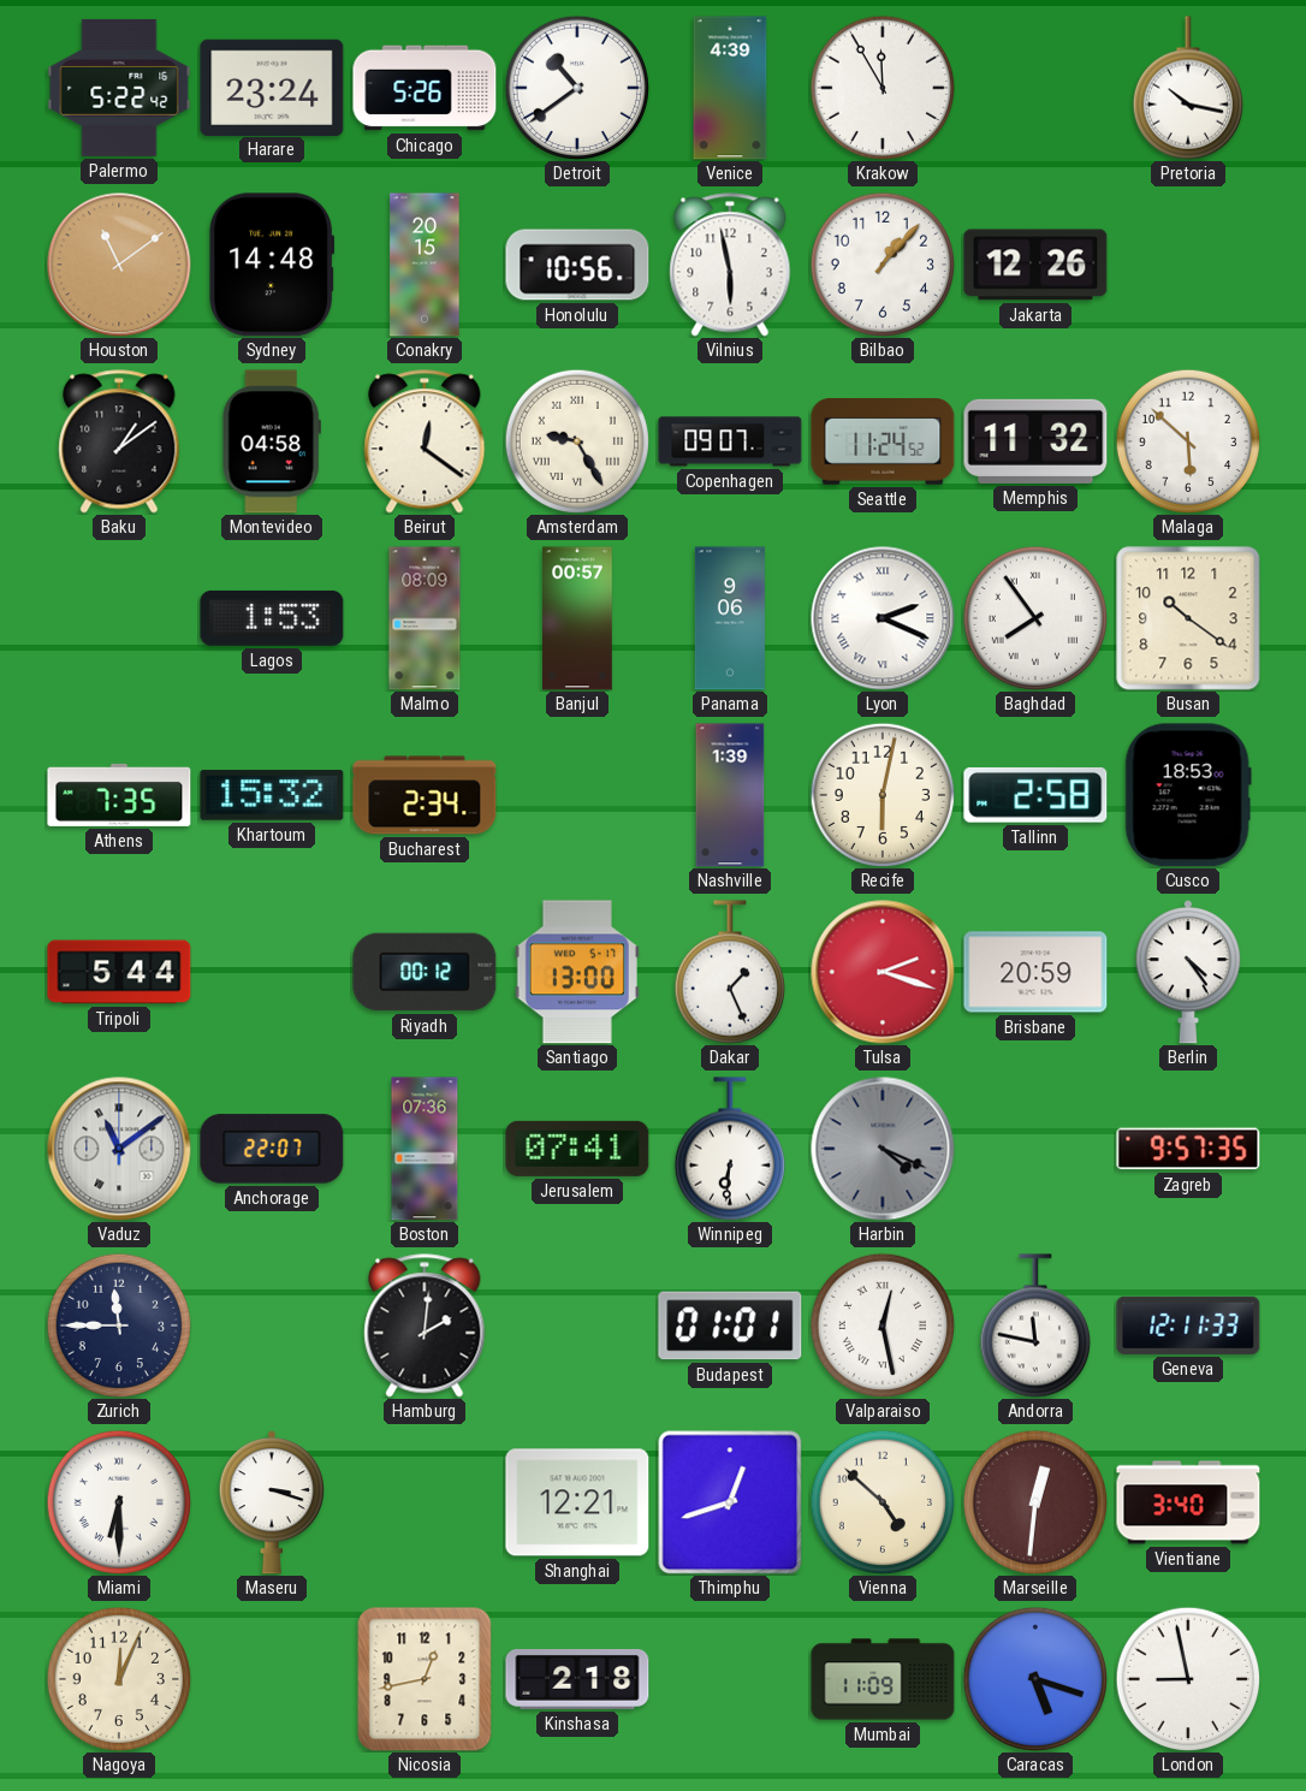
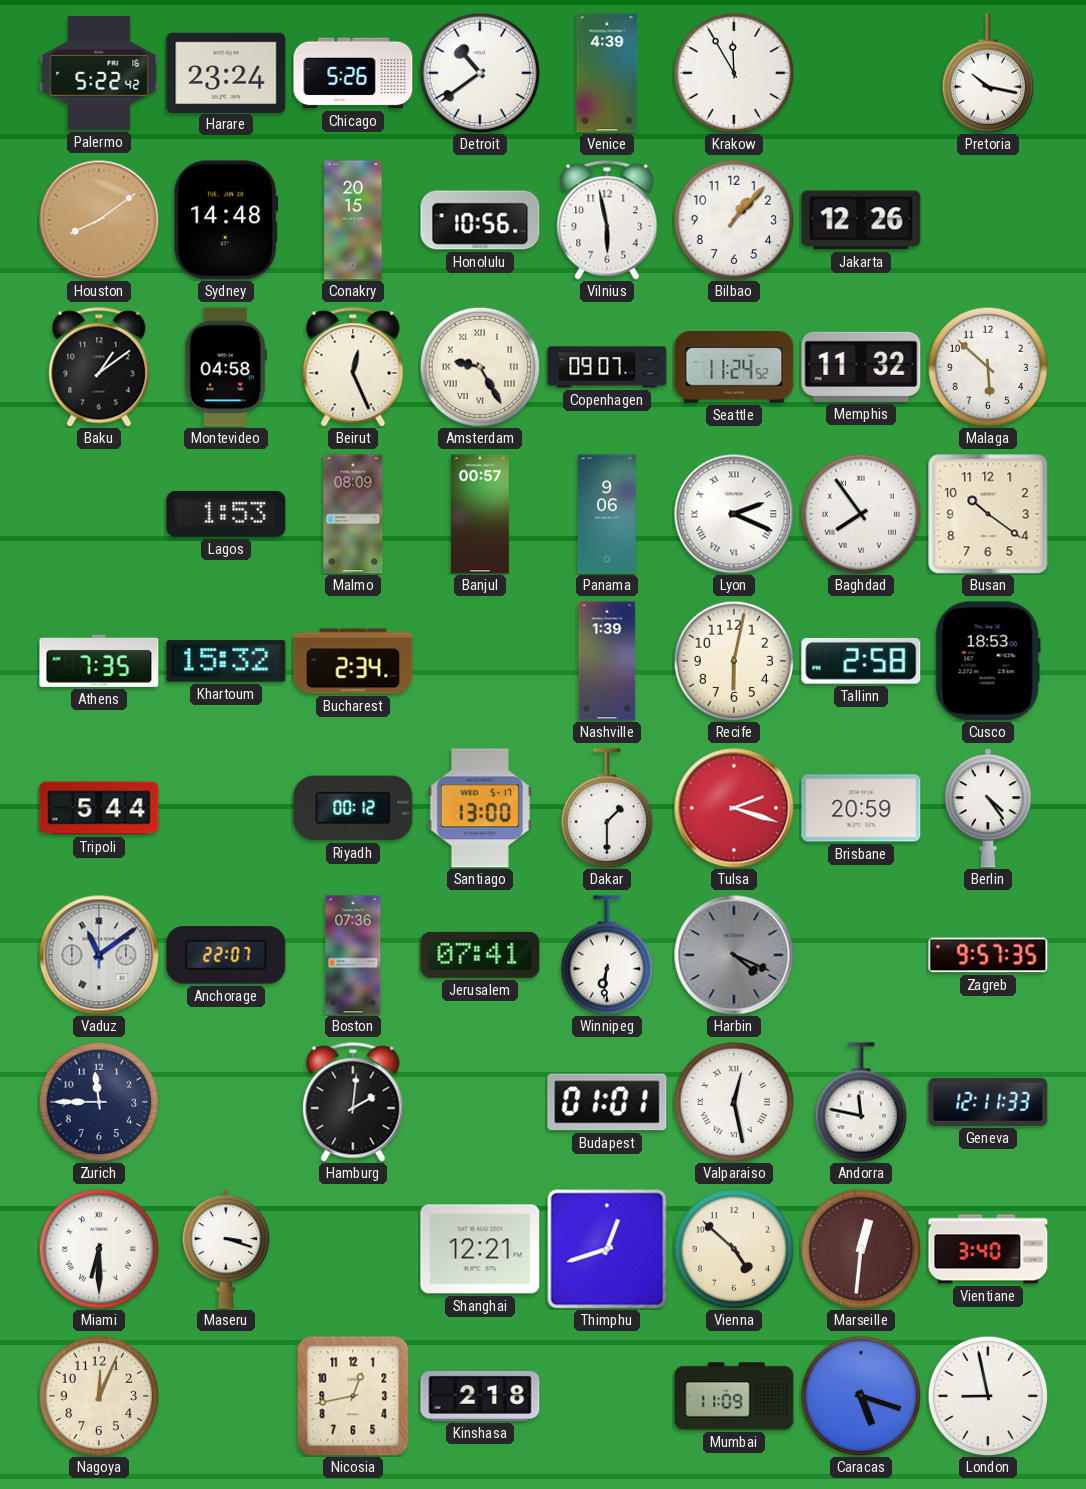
Houston: 11:09 -> 8:09 (99, 220)
Beirut: 12:21 -> 12:26 (353, 367)
Dakar: 1:26 -> 1:30 (607, 808)
